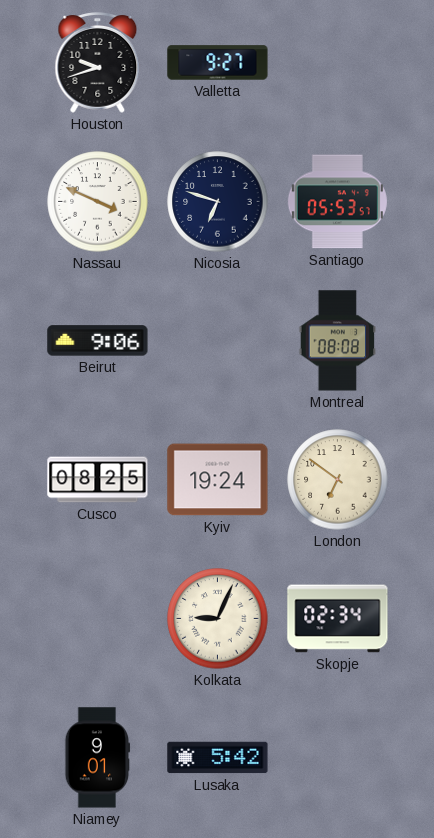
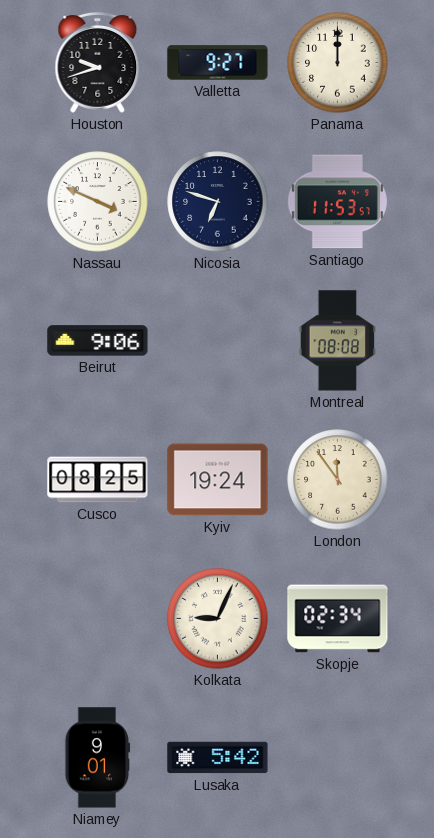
Panama: none -> 12:00 (338, 63)
Santiago: 05:53 -> 11:53 (337, 202)
London: 6:51 -> 11:54 (338, 480)
